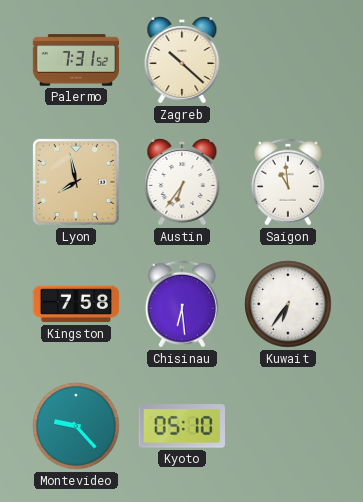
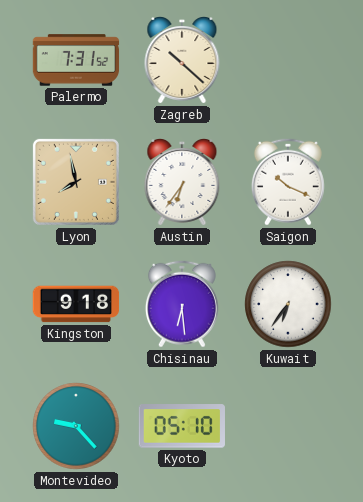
Saigon: 10:59 -> 10:19 (288, 182)
Kingston: 7:58 -> 9:18 (76, 304)
